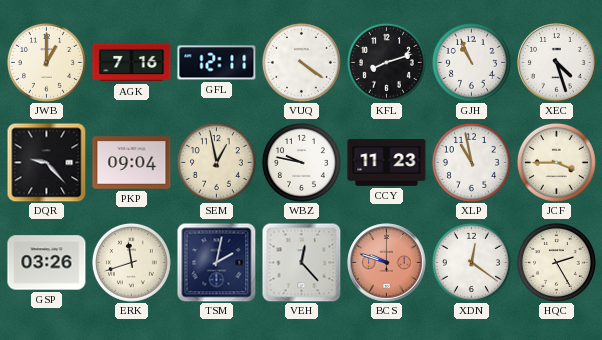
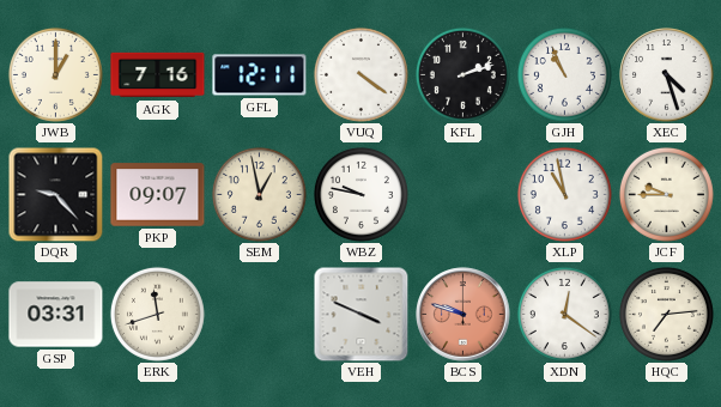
KFL: 8:12 -> 2:12 (462, 74)
PKP: 09:04 -> 09:07 (158, 195)
CCY: 11:23 -> none (387, 163)
JCF: 3:45 -> 9:45 (666, 194)
GSP: 03:26 -> 03:31 (56, 315)
TSM: 2:02 -> none (216, 262)
VEH: 12:23 -> 3:49 (360, 314)
HQC: 2:25 -> 7:14 (666, 314)
